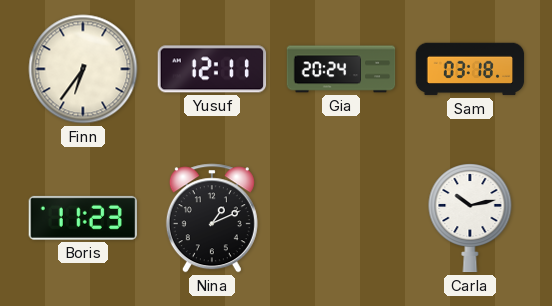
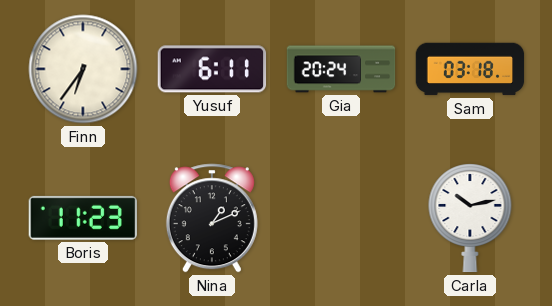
Yusuf: 12:11 -> 6:11 (212, 69)
